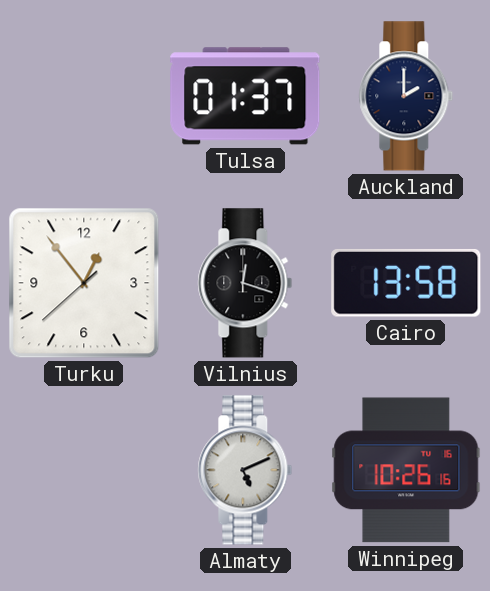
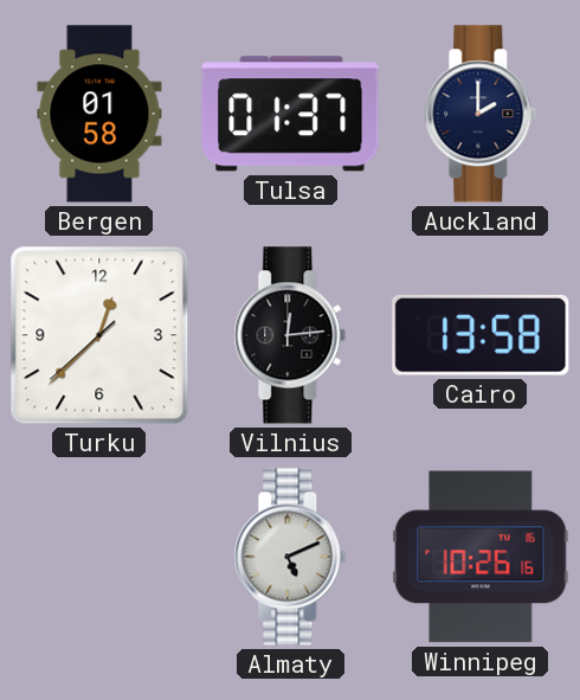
Bergen: none -> 01:58 (99, 114)
Turku: 12:53 -> 12:37 (99, 335)
Vilnius: 12:18 -> 12:14 (290, 335)
